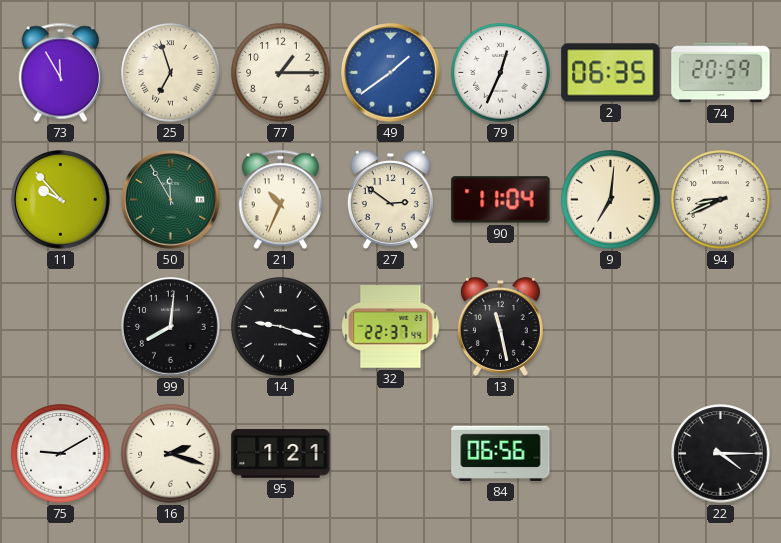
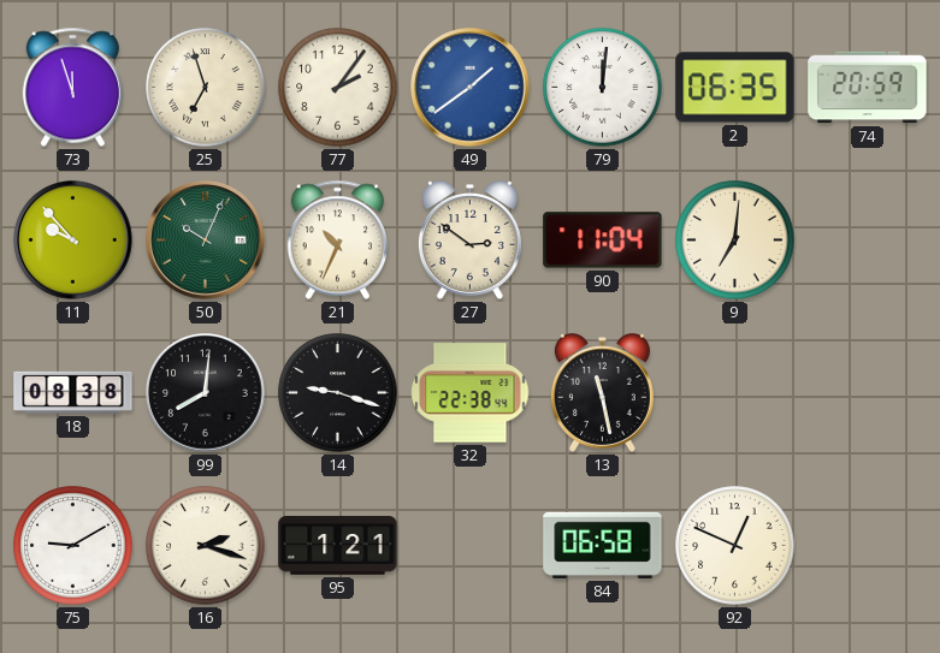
73: 11:55 -> 11:57 (72, 88)
77: 1:15 -> 2:06 (338, 88)
79: 12:34 -> 12:01 (603, 88)
50: 11:55 -> 10:04 (206, 241)
94: 8:41 -> none (721, 200)
18: none -> 08:38 (73, 392)
32: 22:37 -> 22:38 (471, 393)
84: 06:56 -> 06:58 (603, 545)
92: none -> 12:49 (735, 546)
22: 4:15 -> none (721, 454)
